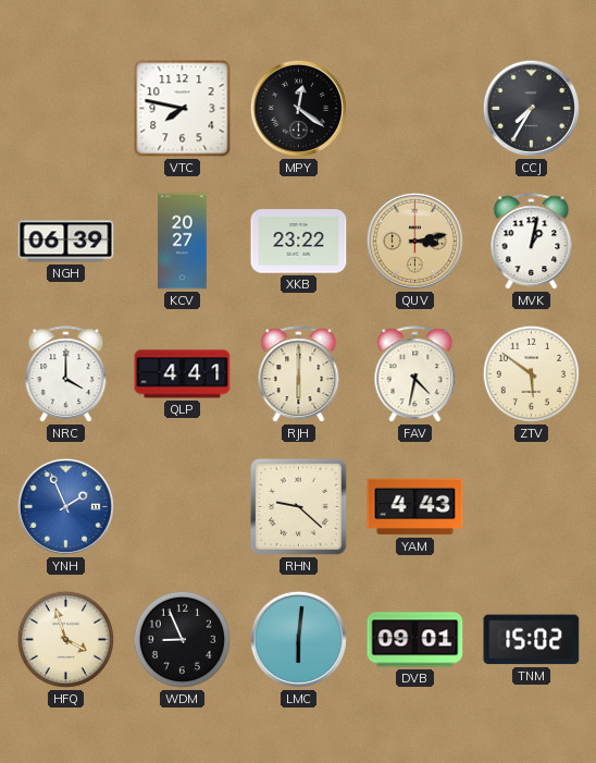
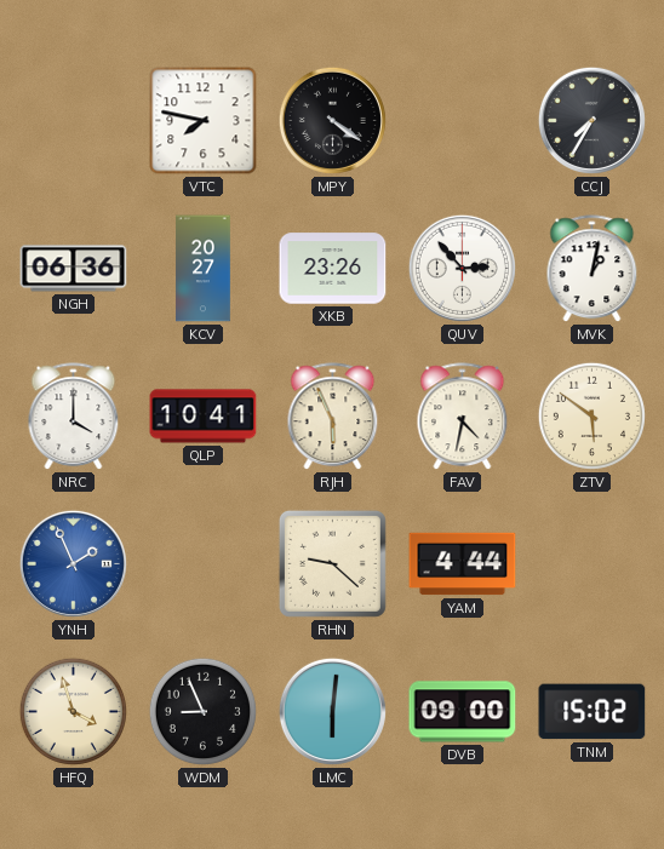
MPY: 12:21 -> 4:21 (332, 120)
NGH: 06:39 -> 06:36 (74, 269)
XKB: 23:22 -> 23:26 (333, 269)
QUV: 3:13 -> 2:53 (462, 268)
QUV dial: champagne -> white (462, 268)
QLP: 4:41 -> 10:41 (204, 417)
RJH: 6:00 -> 5:56 (333, 417)
YAM: 4:43 -> 4:44 (463, 564)
DVB: 09:01 -> 09:00 (463, 712)
